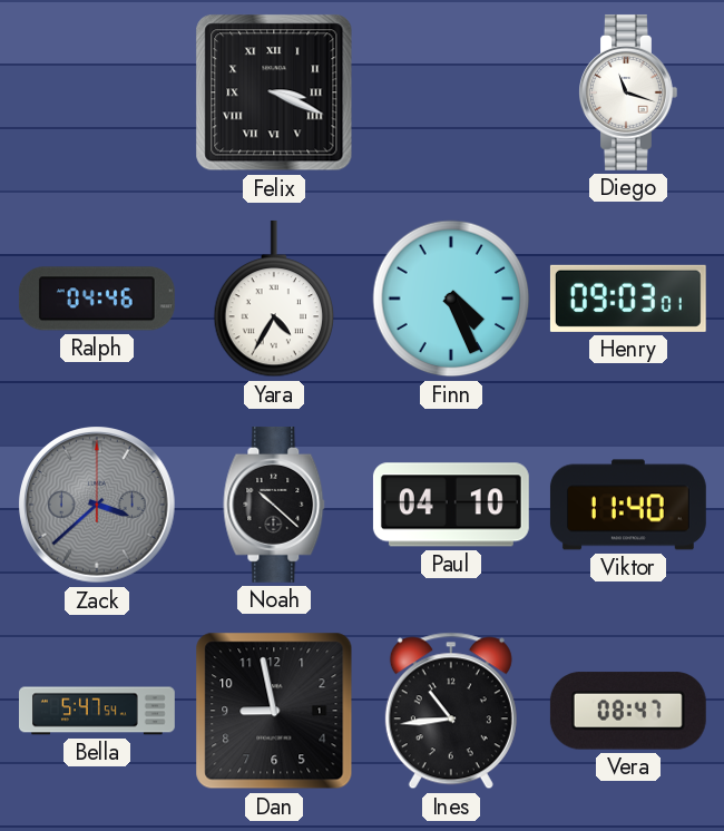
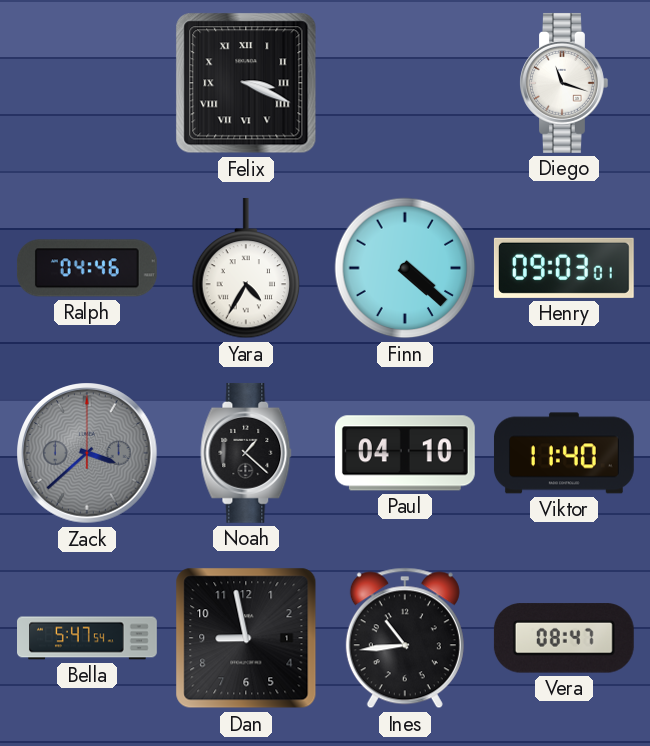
Finn: 4:26 -> 4:22 (405, 268)
Noah: 10:22 -> 1:22 (246, 453)
